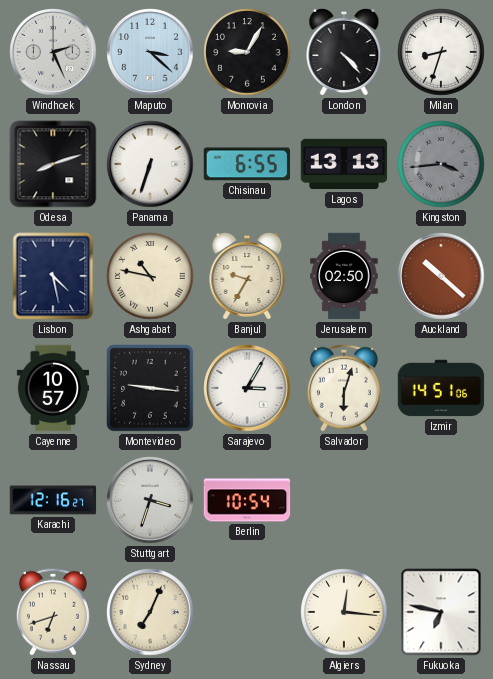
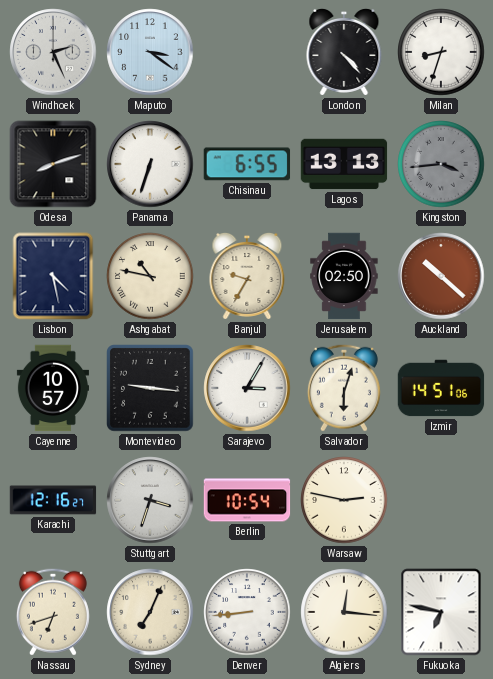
Maputo: 3:22 -> 3:21 (150, 52)
Monrovia: 9:05 -> none (247, 52)
Warsaw: none -> 2:47 (344, 500)
Denver: none -> 8:44 (247, 612)
